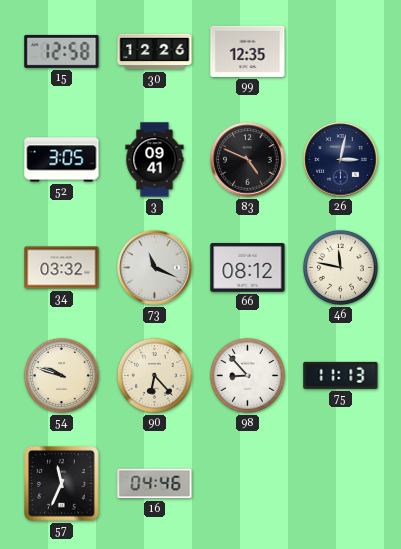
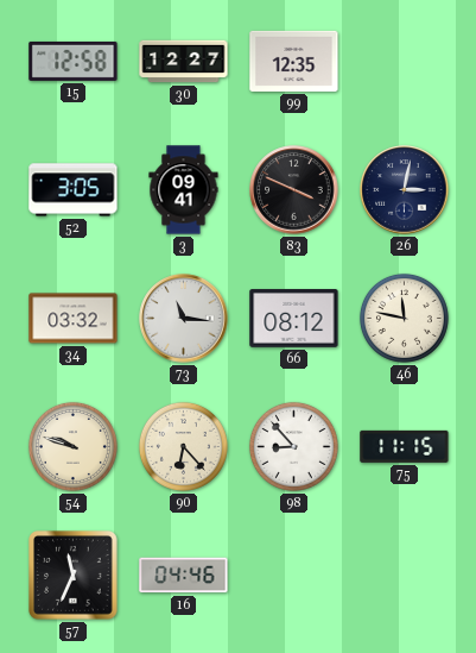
30: 12:26 -> 12:27 (184, 62)
83: 4:49 -> 3:49 (294, 190)
73: 11:19 -> 11:16 (184, 319)
75: 11:13 -> 11:15 (405, 446)
